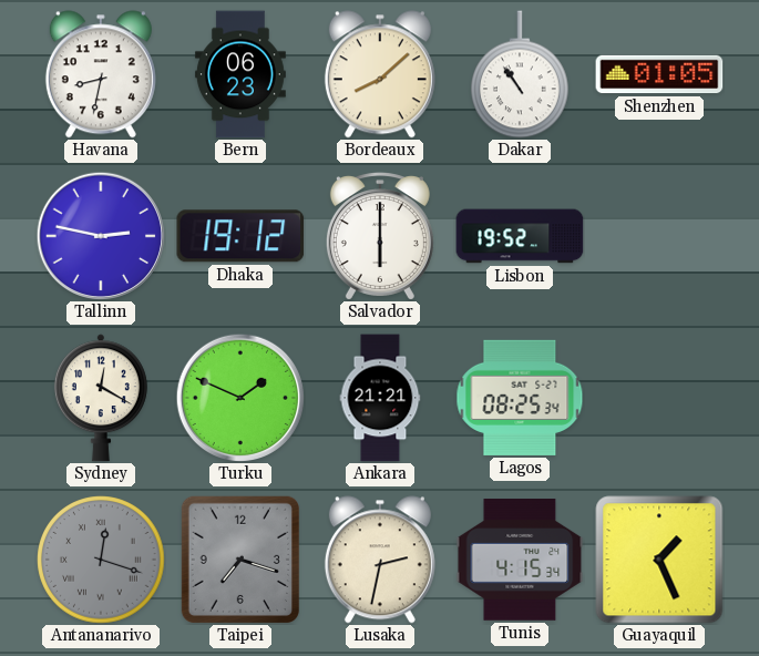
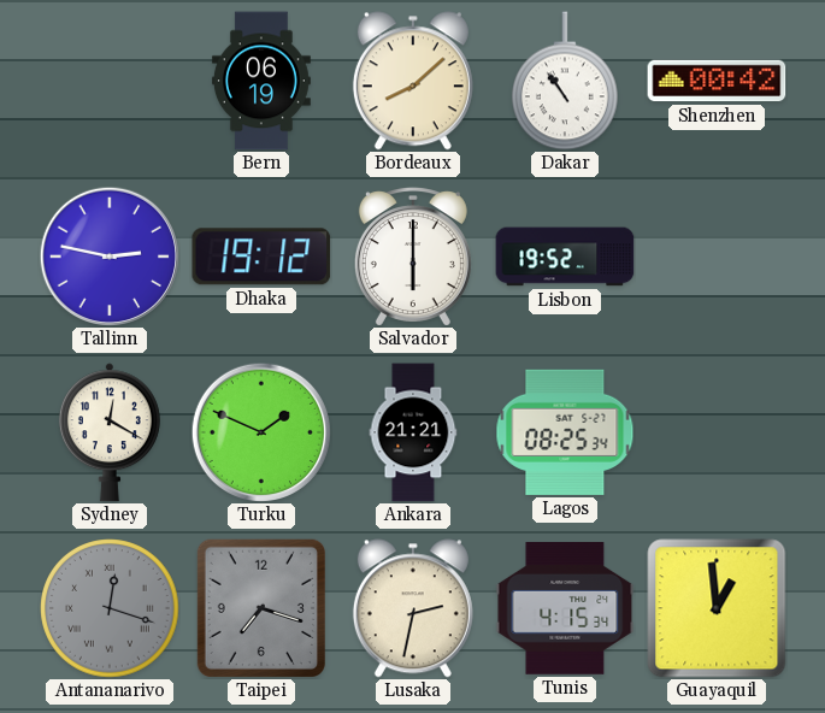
Havana: 8:32 -> none (101, 74)
Bern: 06:23 -> 06:19 (261, 81)
Shenzhen: 01:05 -> 00:42 (717, 81)
Guayaquil: 1:26 -> 12:59 (717, 608)
